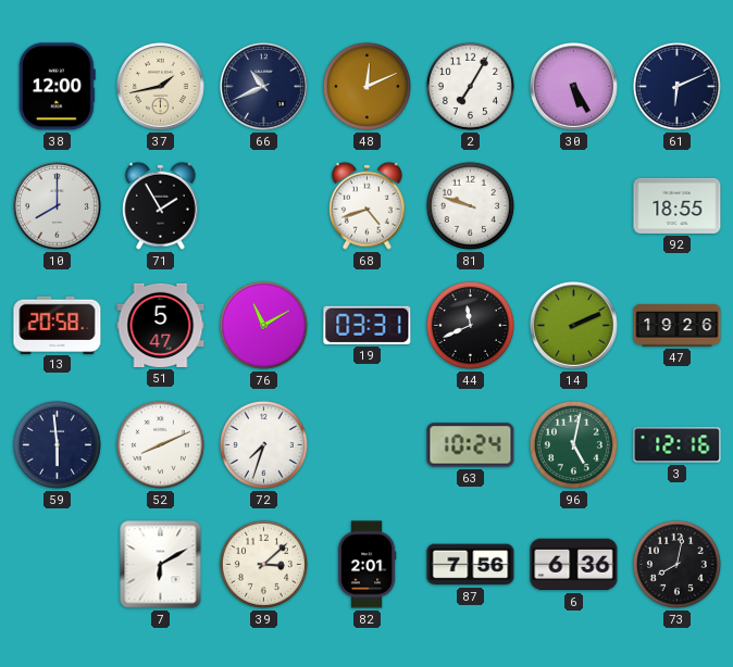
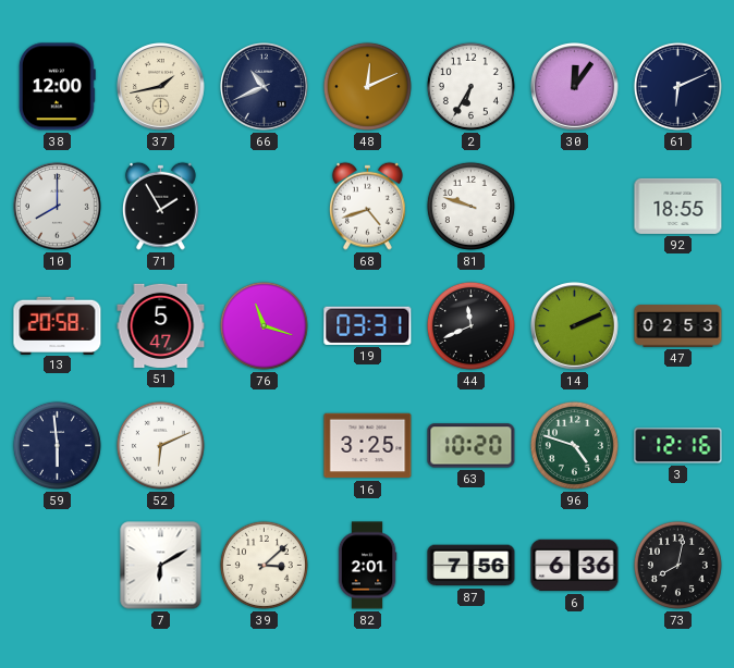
2: 7:05 -> 6:35 (470, 86)
30: 5:25 -> 12:06 (575, 87)
76: 11:10 -> 11:18 (264, 325)
47: 19:26 -> 02:53 (678, 326)
52: 8:11 -> 6:11 (160, 445)
72: 7:33 -> none (263, 444)
16: none -> 3:25 (368, 446)
63: 10:24 -> 10:20 (472, 446)
96: 5:02 -> 4:48 (574, 445)
